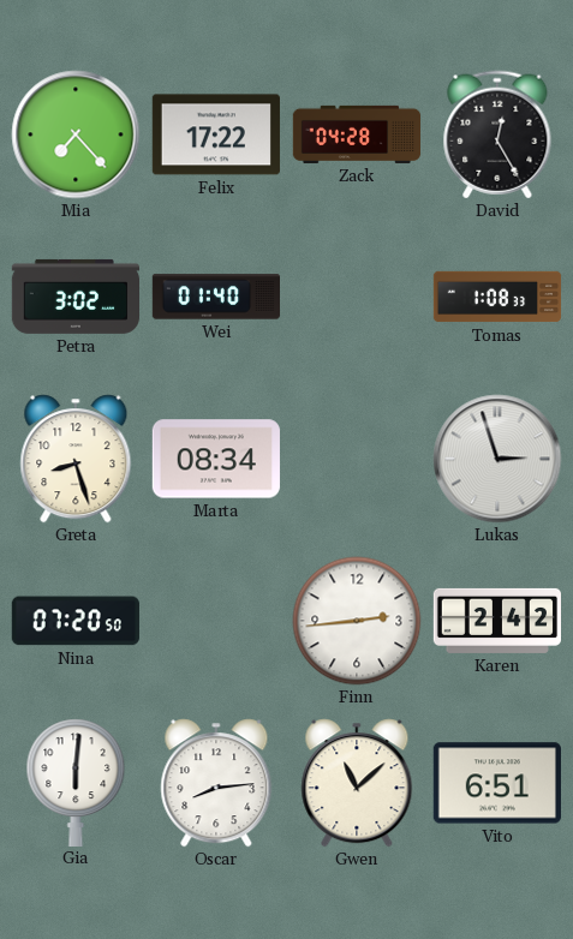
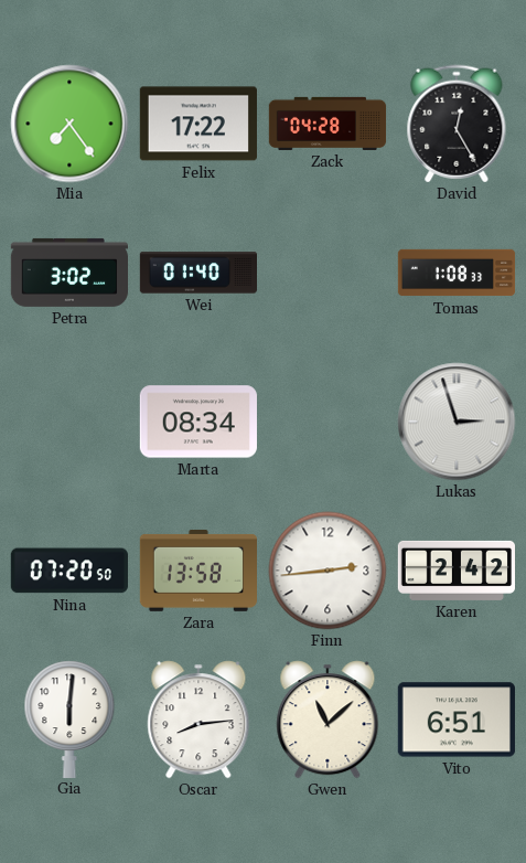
Mia: 7:23 -> 7:24 (69, 124)
Greta: 8:27 -> none (76, 459)
Zara: none -> 13:58 (197, 571)
